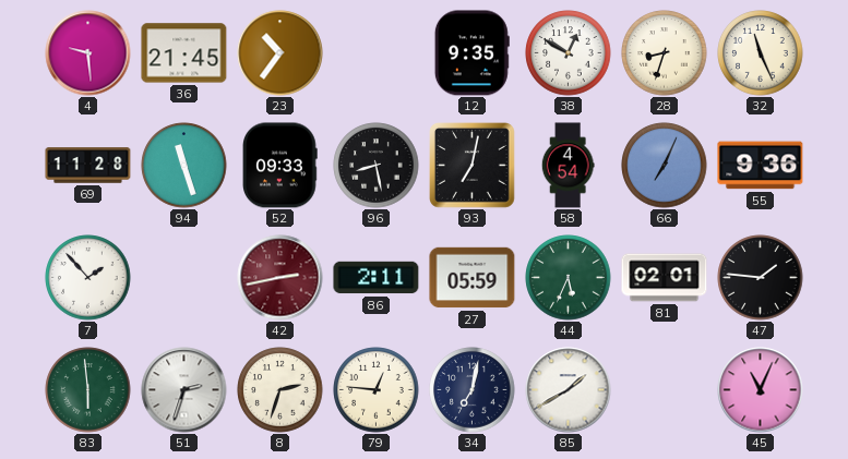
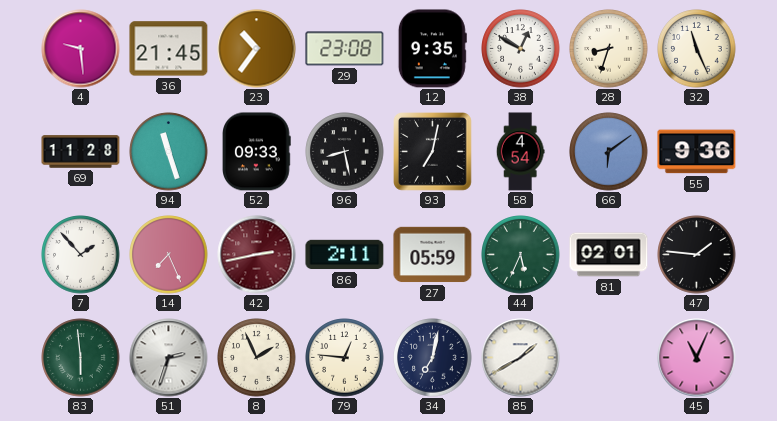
29: none -> 23:08 (345, 49)
66: 7:04 -> 6:09 (609, 152)
14: none -> 7:26 (169, 255)
8: 2:33 -> 1:56 (257, 358)
